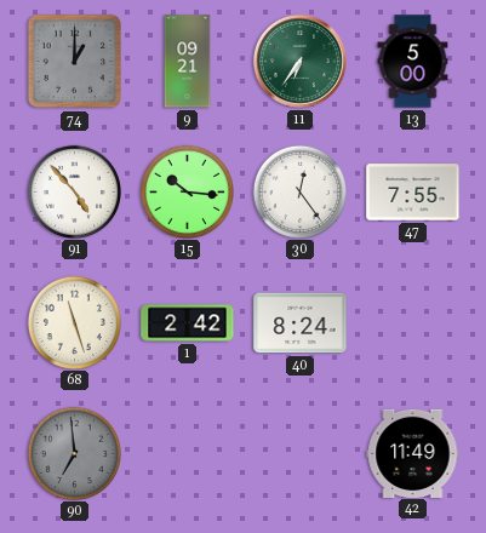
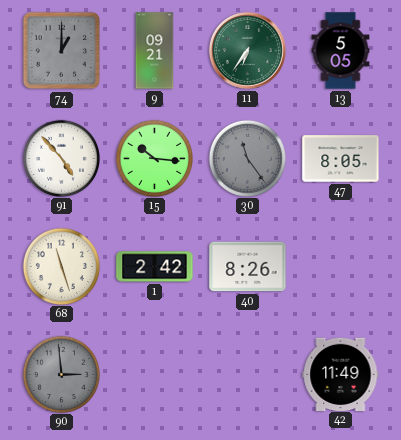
13: 5:00 -> 5:05 (341, 51)
30: 12:24 -> 11:24 (247, 158)
30 dial: white -> grey (247, 158)
47: 7:55 -> 8:05 (341, 159)
40: 8:24 -> 8:26 (248, 267)
90: 6:59 -> 2:59 (61, 374)
